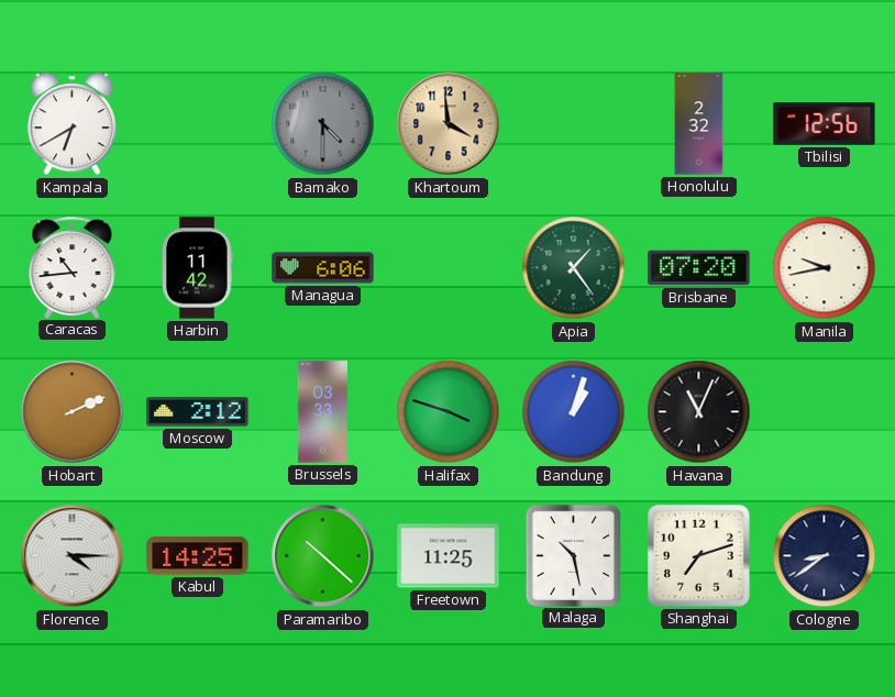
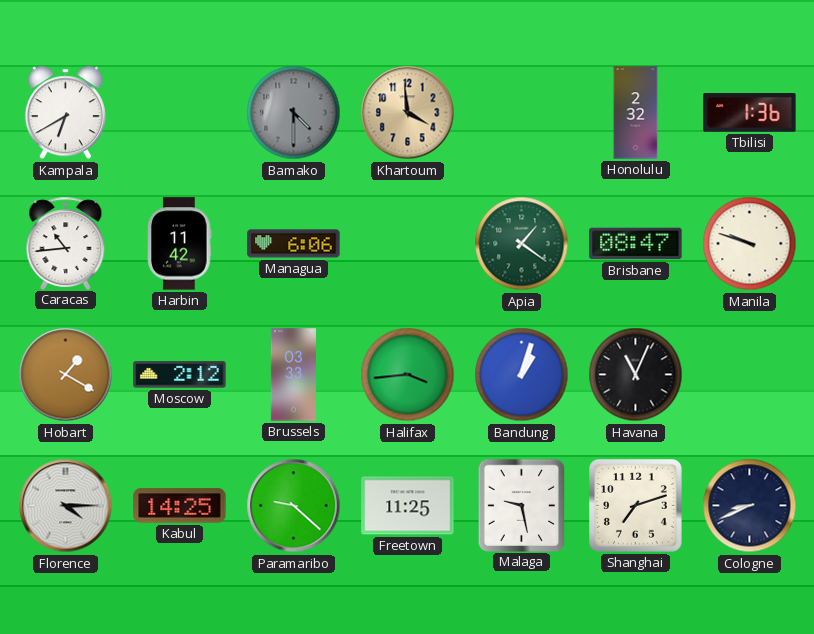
Tbilisi: 12:56 -> 1:36 (750, 113)
Apia: 1:24 -> 1:21 (522, 244)
Brisbane: 07:20 -> 08:47 (636, 244)
Manila: 9:43 -> 9:48 (750, 244)
Hobart: 2:11 -> 1:20 (66, 375)
Halifax: 3:48 -> 3:44 (408, 375)
Paramaribo: 10:22 -> 9:22 (294, 506)
Malaga: 10:28 -> 9:28 (521, 505)
Cologne: 8:39 -> 8:41 (750, 506)
